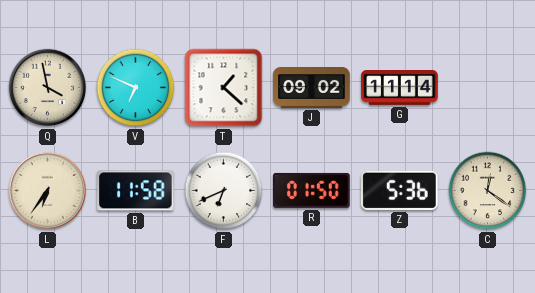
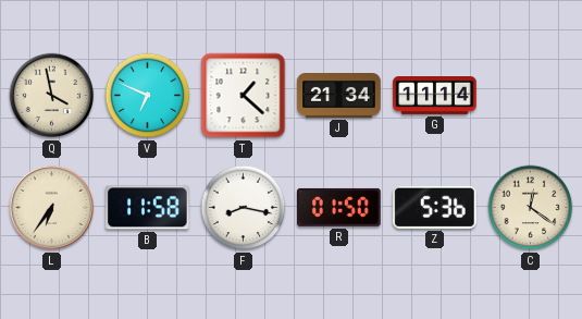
J: 09:02 -> 21:34 (339, 96)
F: 6:41 -> 8:17 (244, 208)
